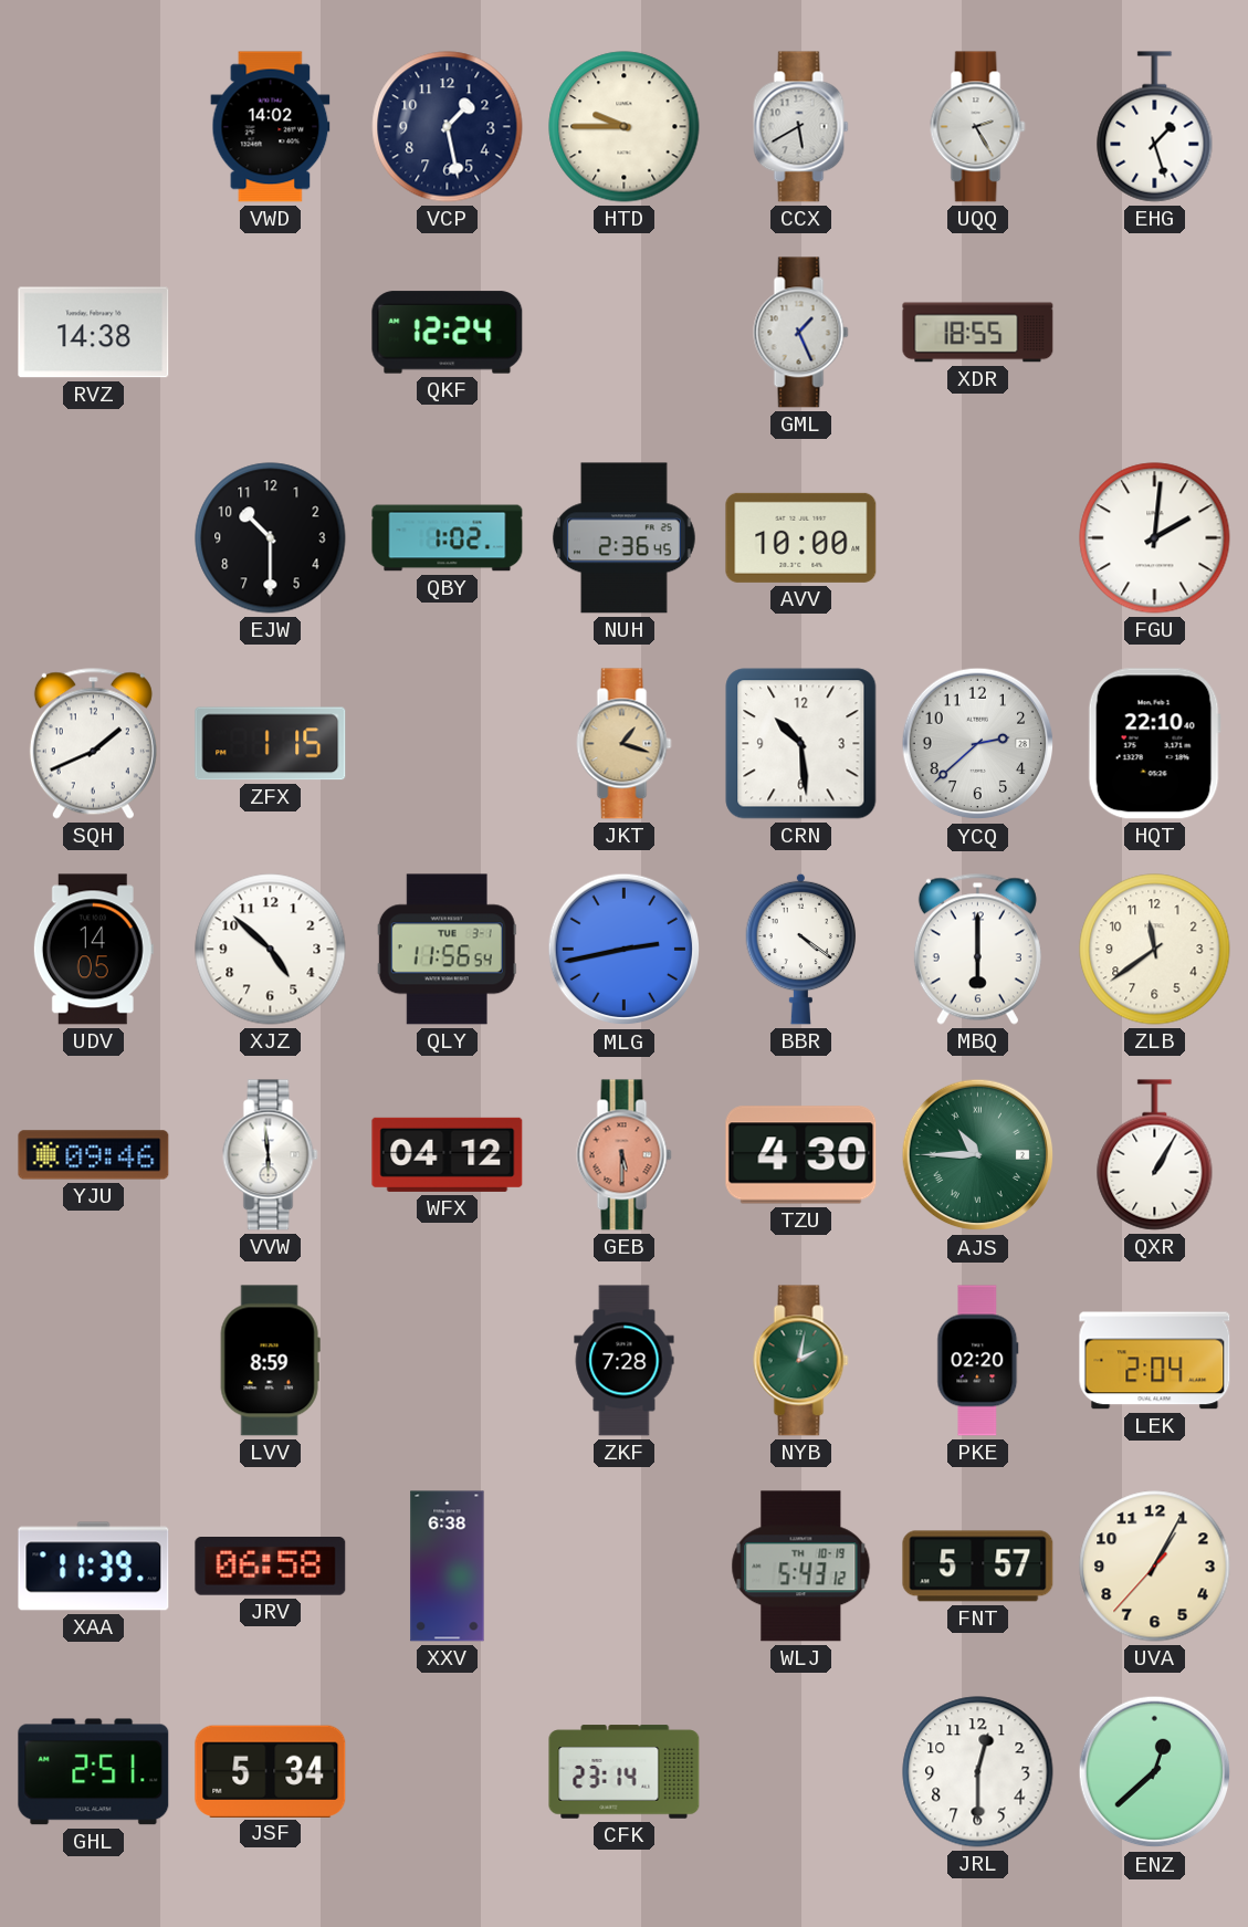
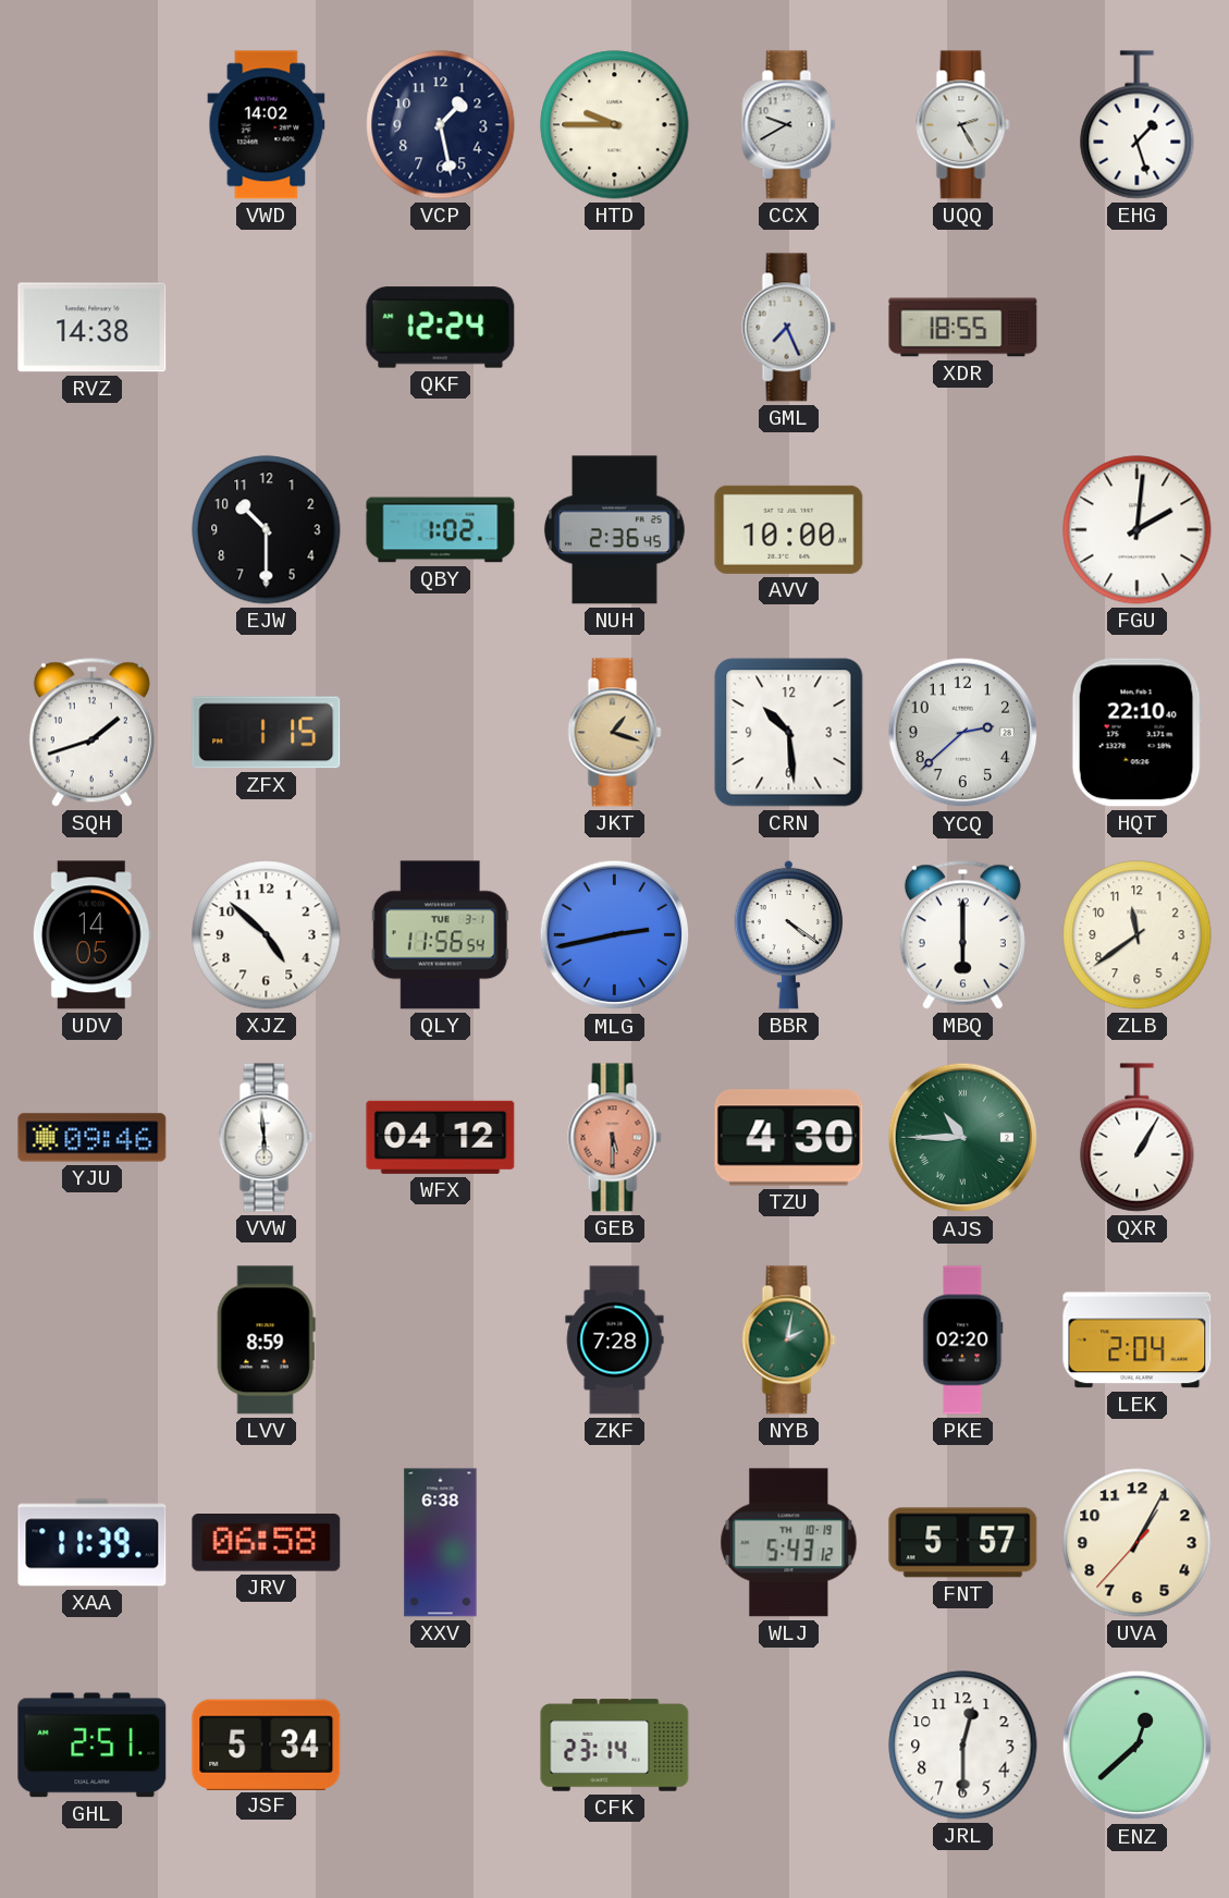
CCX: 5:40 -> 9:40 (789, 125)
GML: 1:26 -> 7:26 (789, 328)
SQH: 1:41 -> 1:42 (91, 732)
